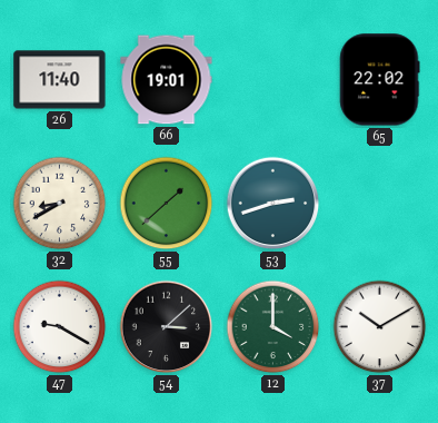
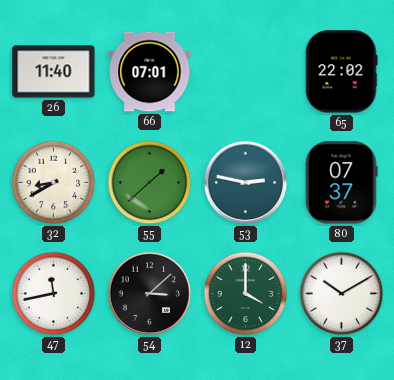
66: 19:01 -> 07:01 (150, 72)
53: 2:42 -> 2:47 (246, 183)
80: none -> 07:37 (342, 183)
47: 9:20 -> 11:43 (54, 294)
